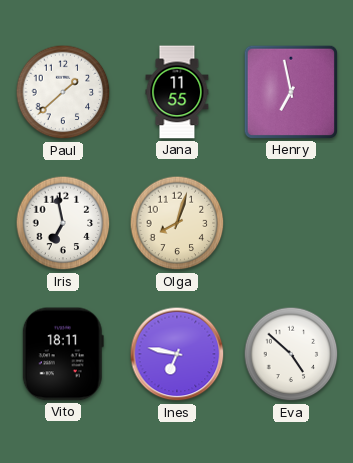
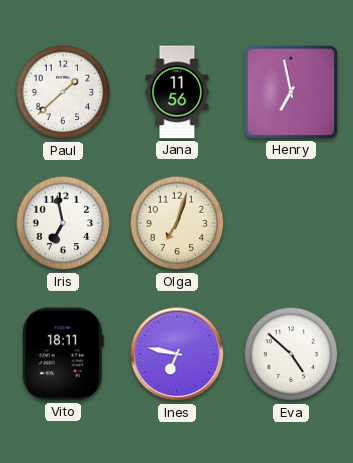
Jana: 11:55 -> 11:56 (177, 92)
Olga: 8:03 -> 7:03 (177, 223)
